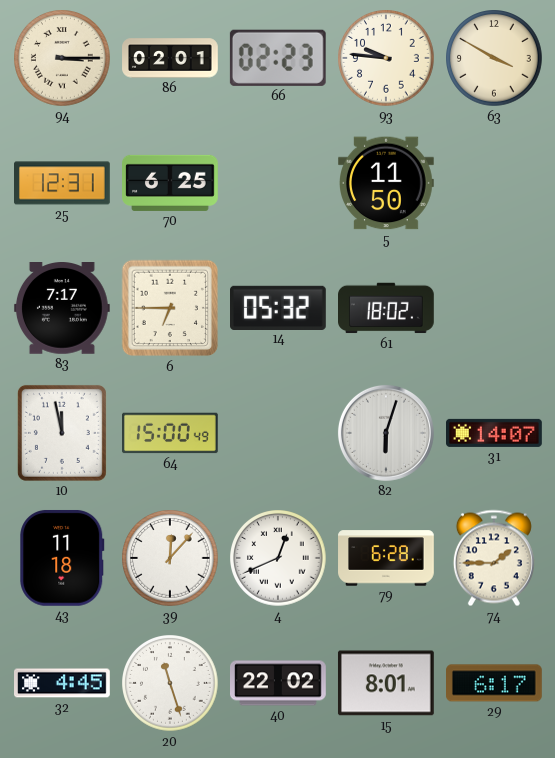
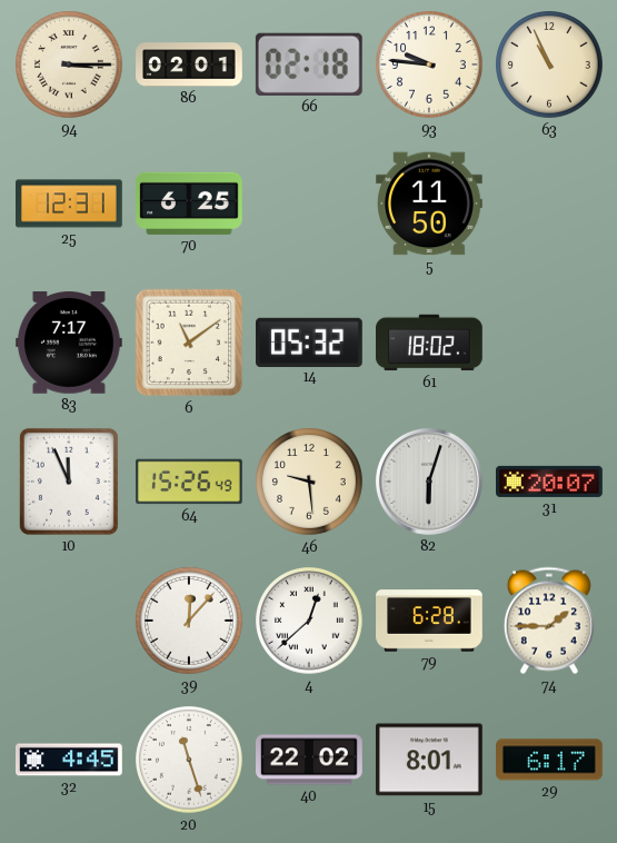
66: 02:23 -> 02:18 (309, 65)
63: 3:50 -> 10:56 (549, 65)
6: 6:45 -> 11:09 (189, 343)
10: 11:58 -> 11:56 (69, 482)
64: 15:00 -> 15:26 (190, 482)
46: none -> 9:29 (309, 482)
31: 14:07 -> 20:07 (550, 482)
43: 11:18 -> none (62, 558)
4: 12:41 -> 12:38 (309, 621)
